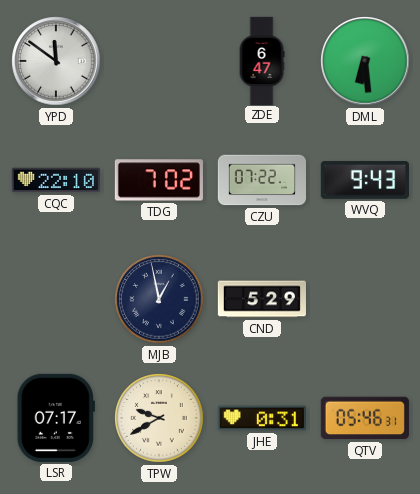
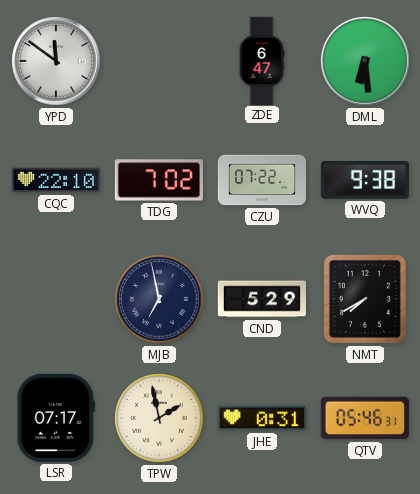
WVQ: 9:43 -> 9:38 (365, 180)
MJB: 12:58 -> 6:58 (159, 299)
NMT: none -> 7:40 (365, 299)
TPW: 9:40 -> 1:58 (159, 418)
